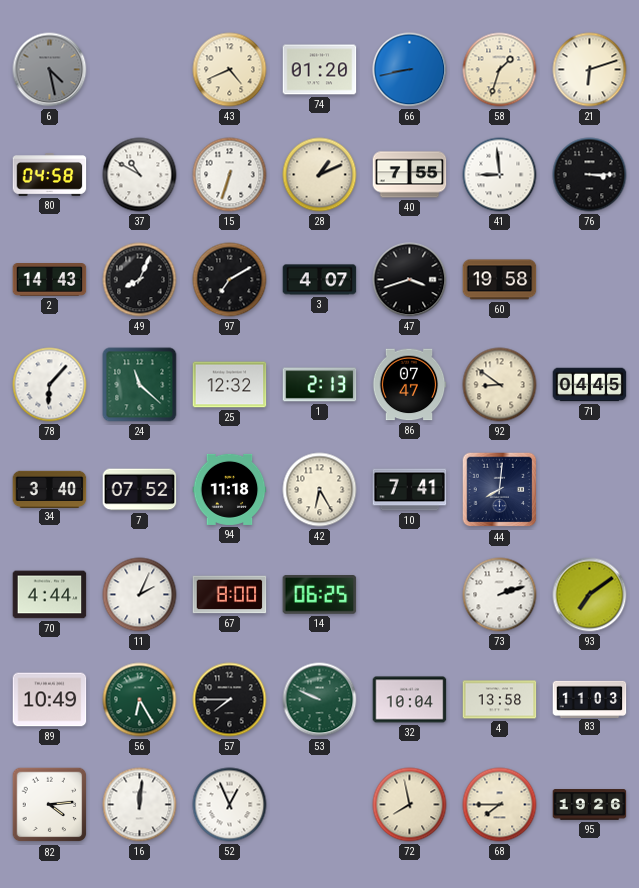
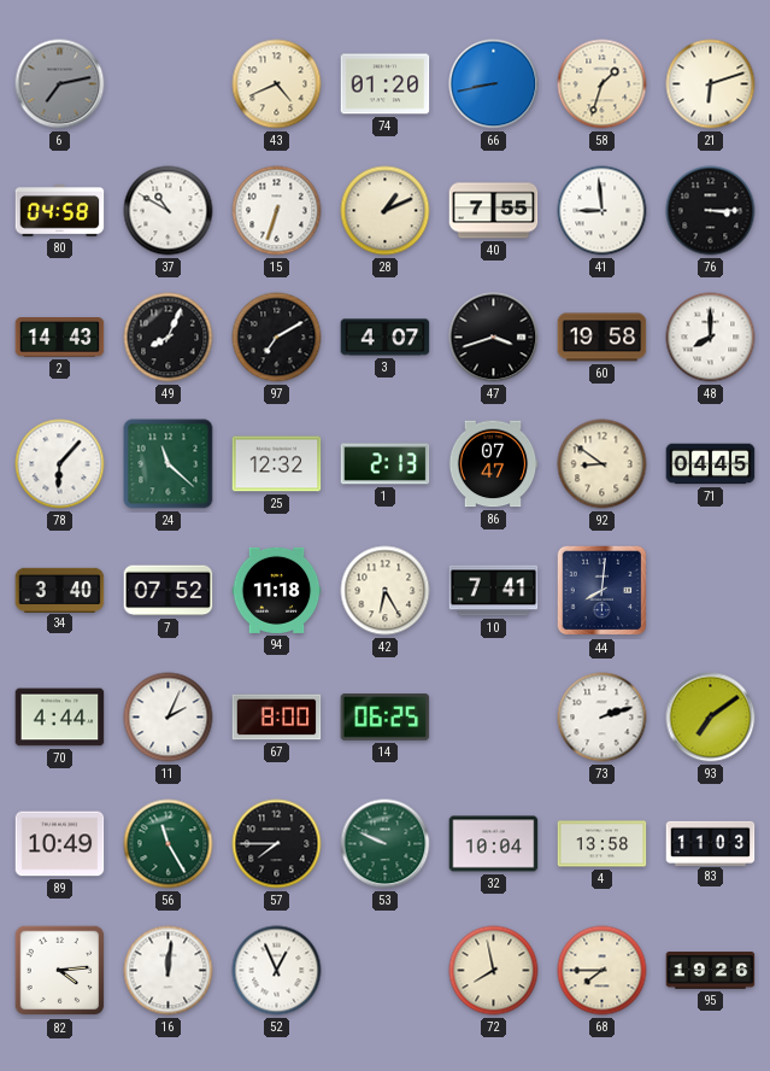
6: 4:28 -> 7:13 (60, 84)
48: none -> 8:00 (711, 338)
56: 6:25 -> 11:25 (169, 844)
